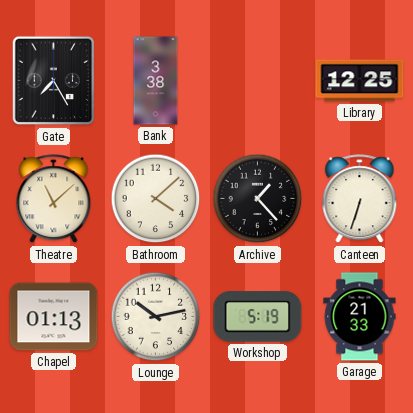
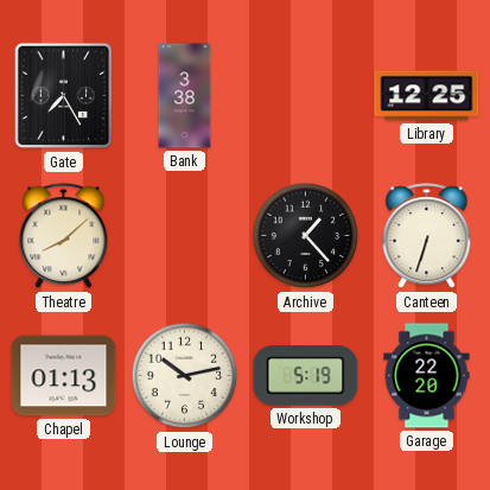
Theatre: 11:08 -> 8:08 (64, 236)
Bathroom: 4:08 -> none (156, 199)
Garage: 21:33 -> 22:20 (427, 376)
